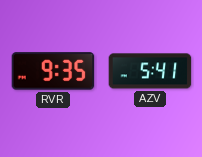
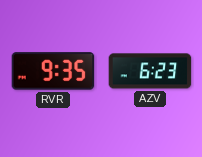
AZV: 5:41 -> 6:23 (150, 71)
